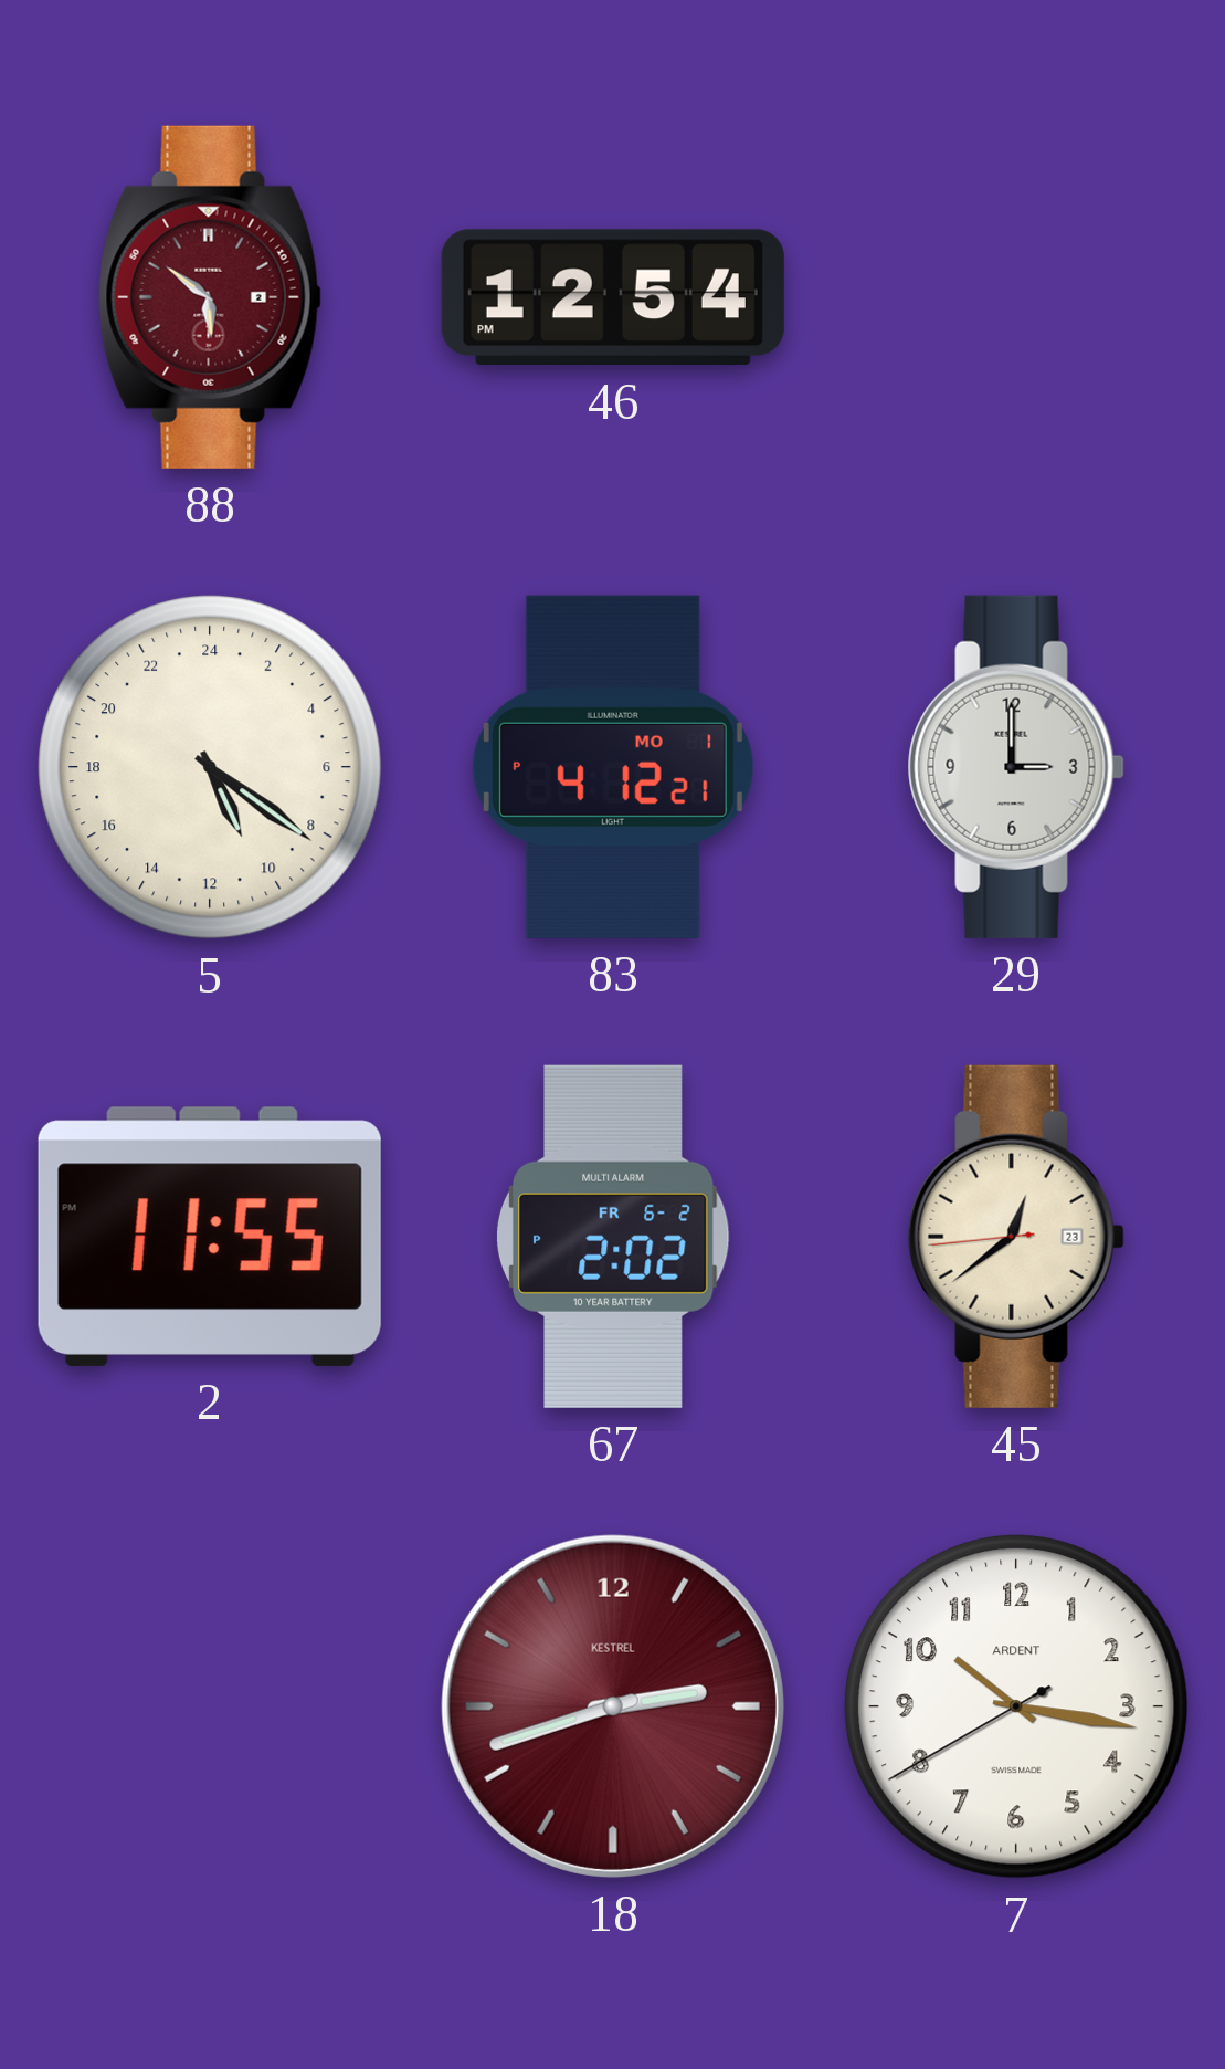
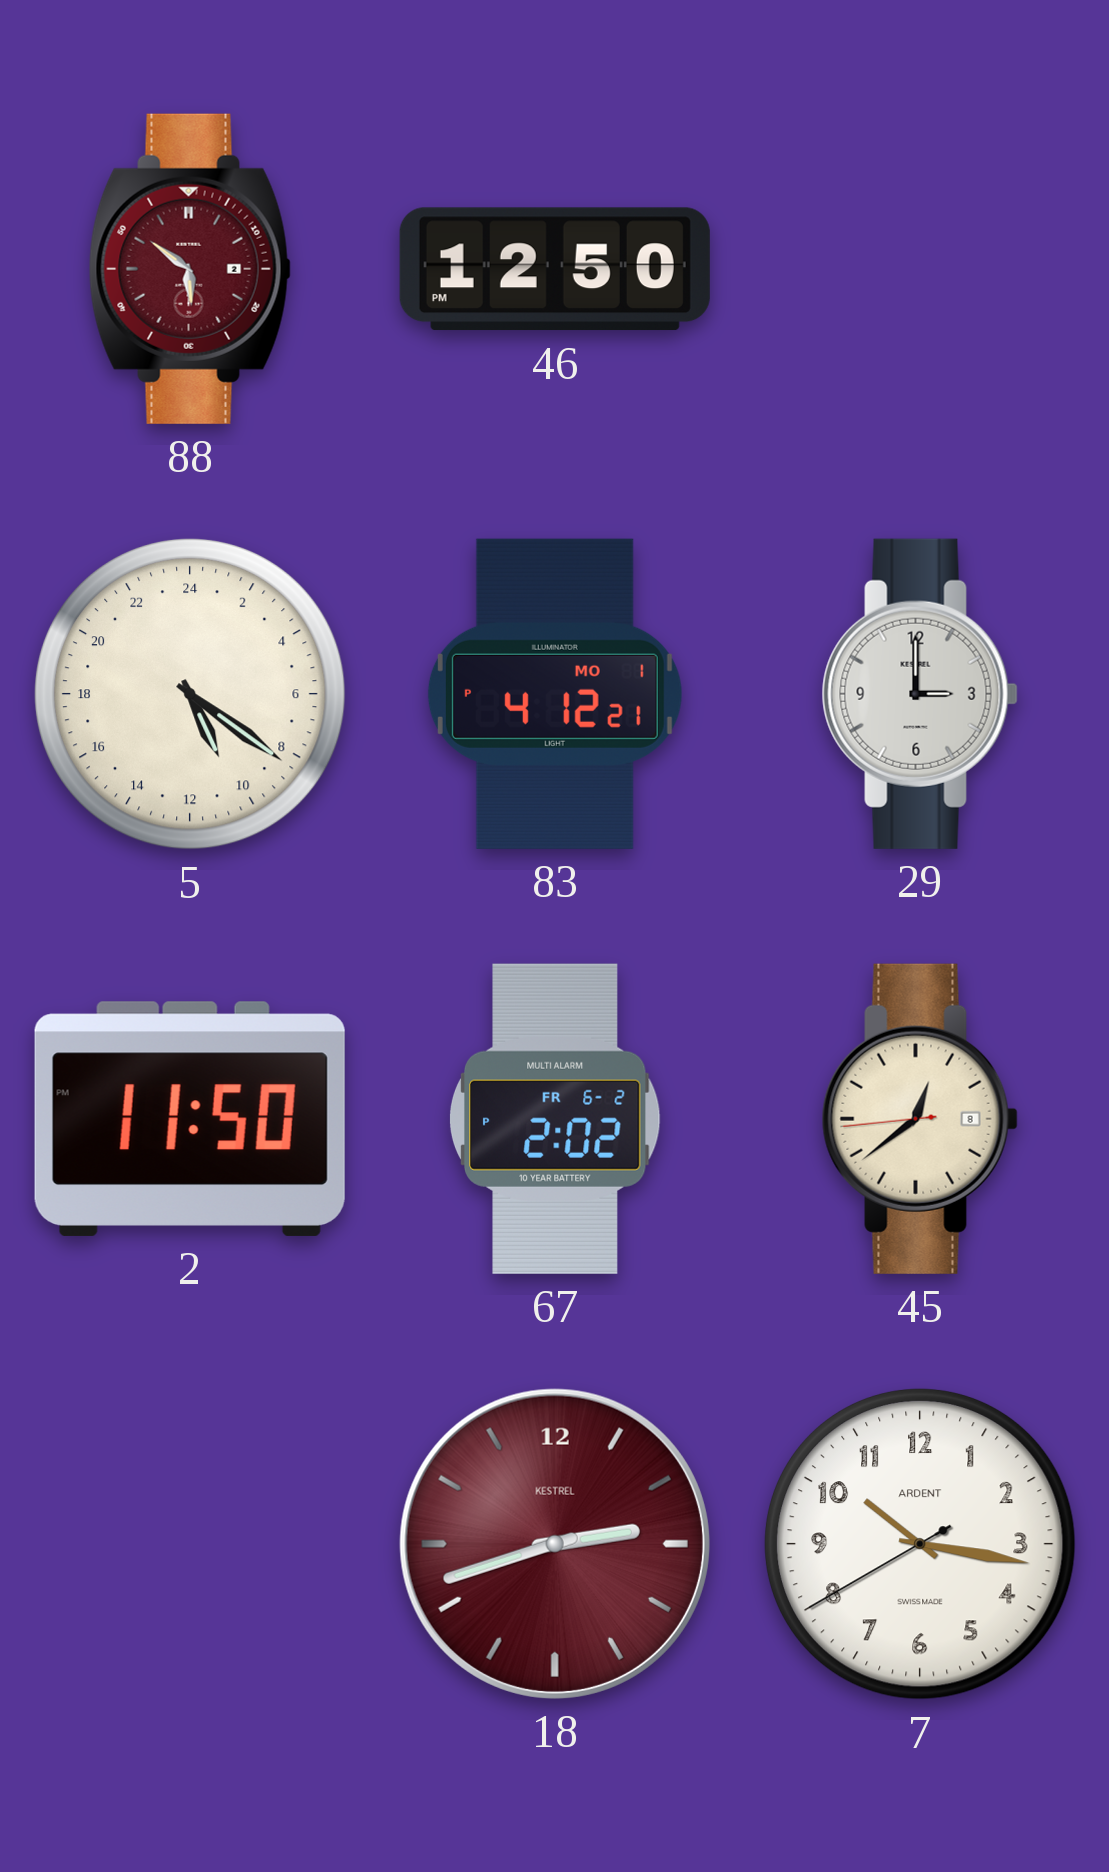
46: 12:54 -> 12:50 (555, 269)
2: 11:55 -> 11:50 (190, 1119)
45 date: 23 -> 8 (920, 1119)
